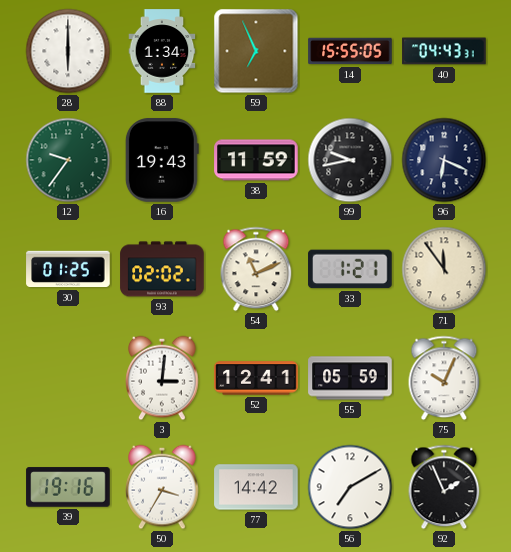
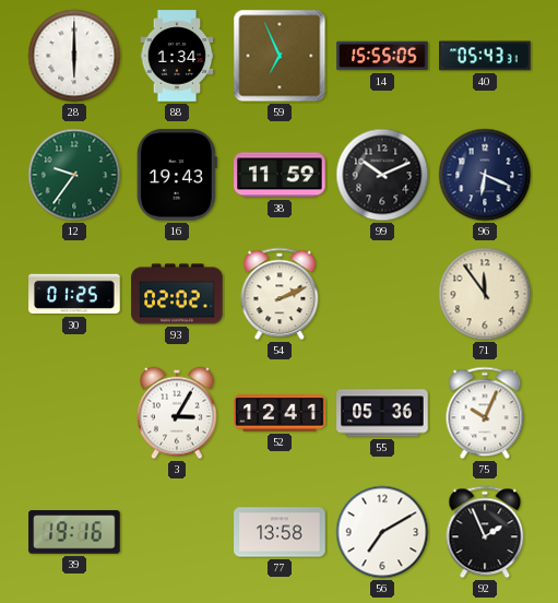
40: 04:43 -> 05:43 (485, 56)
99: 9:43 -> 10:11 (382, 175)
54: 11:11 -> 2:11 (280, 294)
33: 1:21 -> none (350, 269)
3: 3:01 -> 3:05 (177, 413)
55: 05:59 -> 05:36 (382, 413)
50: 3:35 -> none (162, 487)
77: 14:42 -> 13:58 (280, 532)
